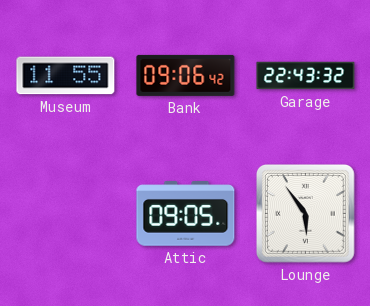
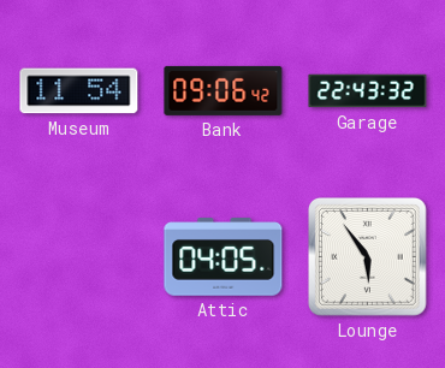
Museum: 11:55 -> 11:54 (79, 91)
Attic: 09:05 -> 04:05 (224, 257)
